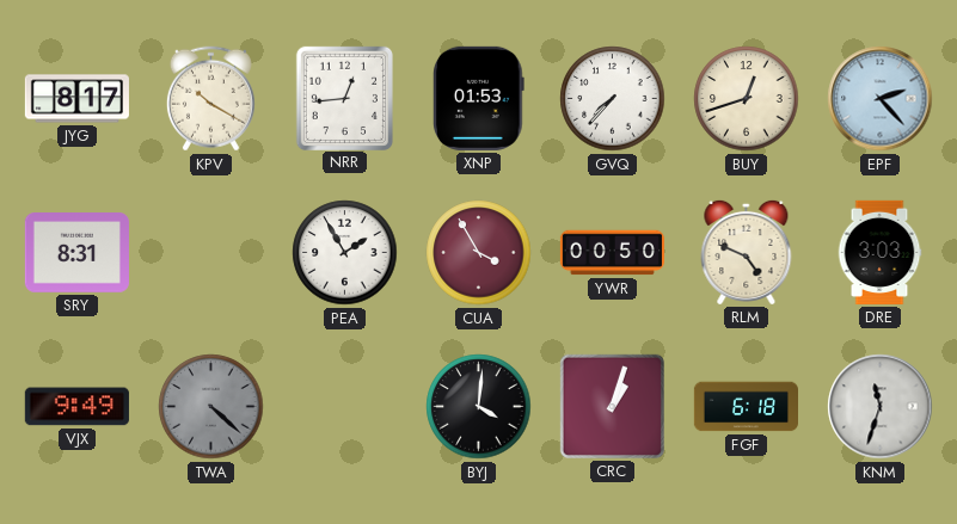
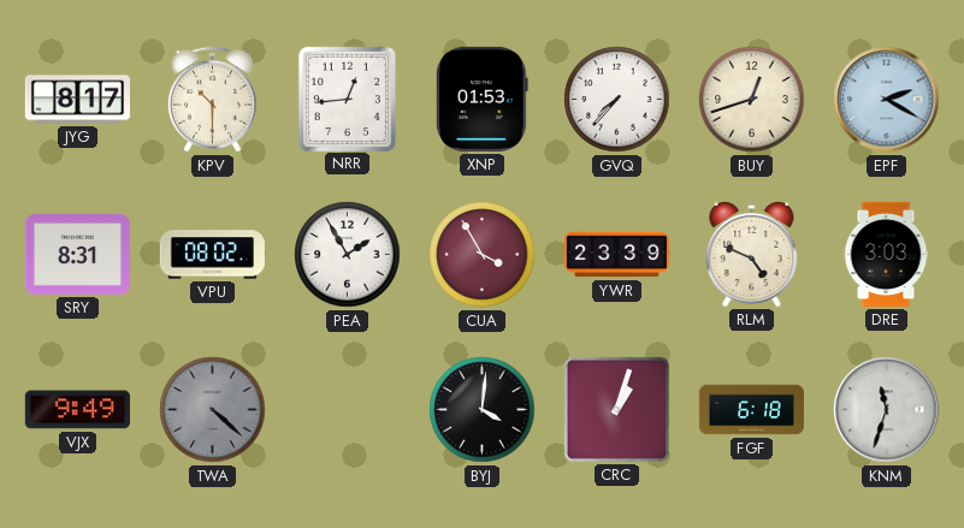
KPV: 10:20 -> 10:30 (212, 100)
EPF: 2:23 -> 2:20 (887, 100)
VPU: none -> 08:02 (212, 255)
YWR: 00:50 -> 23:39 (616, 255)
